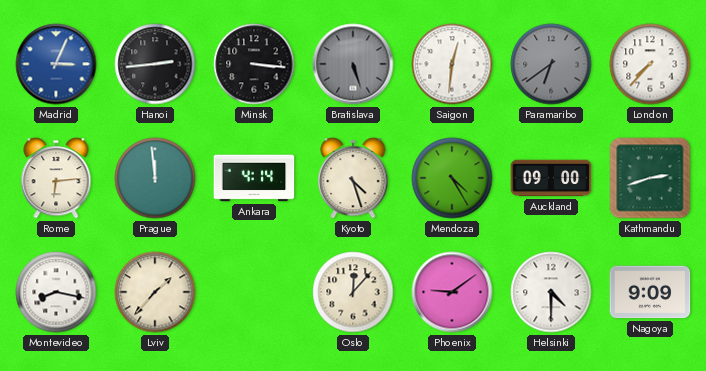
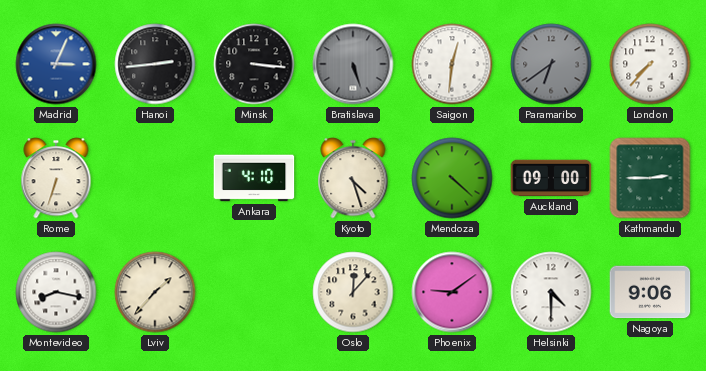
Rome: 6:14 -> 6:33 (56, 178)
Prague: 11:59 -> none (155, 178)
Ankara: 4:14 -> 4:10 (254, 178)
Mendoza: 4:25 -> 4:22 (452, 178)
Kathmandu: 2:42 -> 2:45 (650, 178)
Nagoya: 9:09 -> 9:06 (650, 292)
